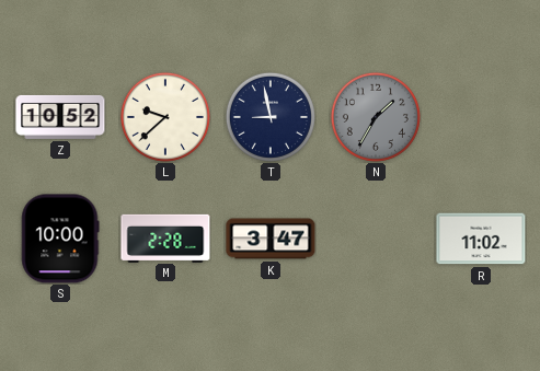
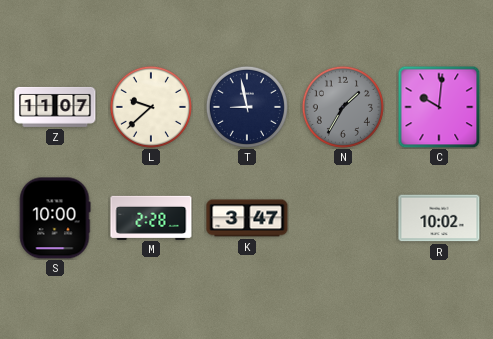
Z: 10:52 -> 11:07 (55, 107)
C: none -> 10:01 (439, 107)
R: 11:02 -> 10:02 (439, 218)
